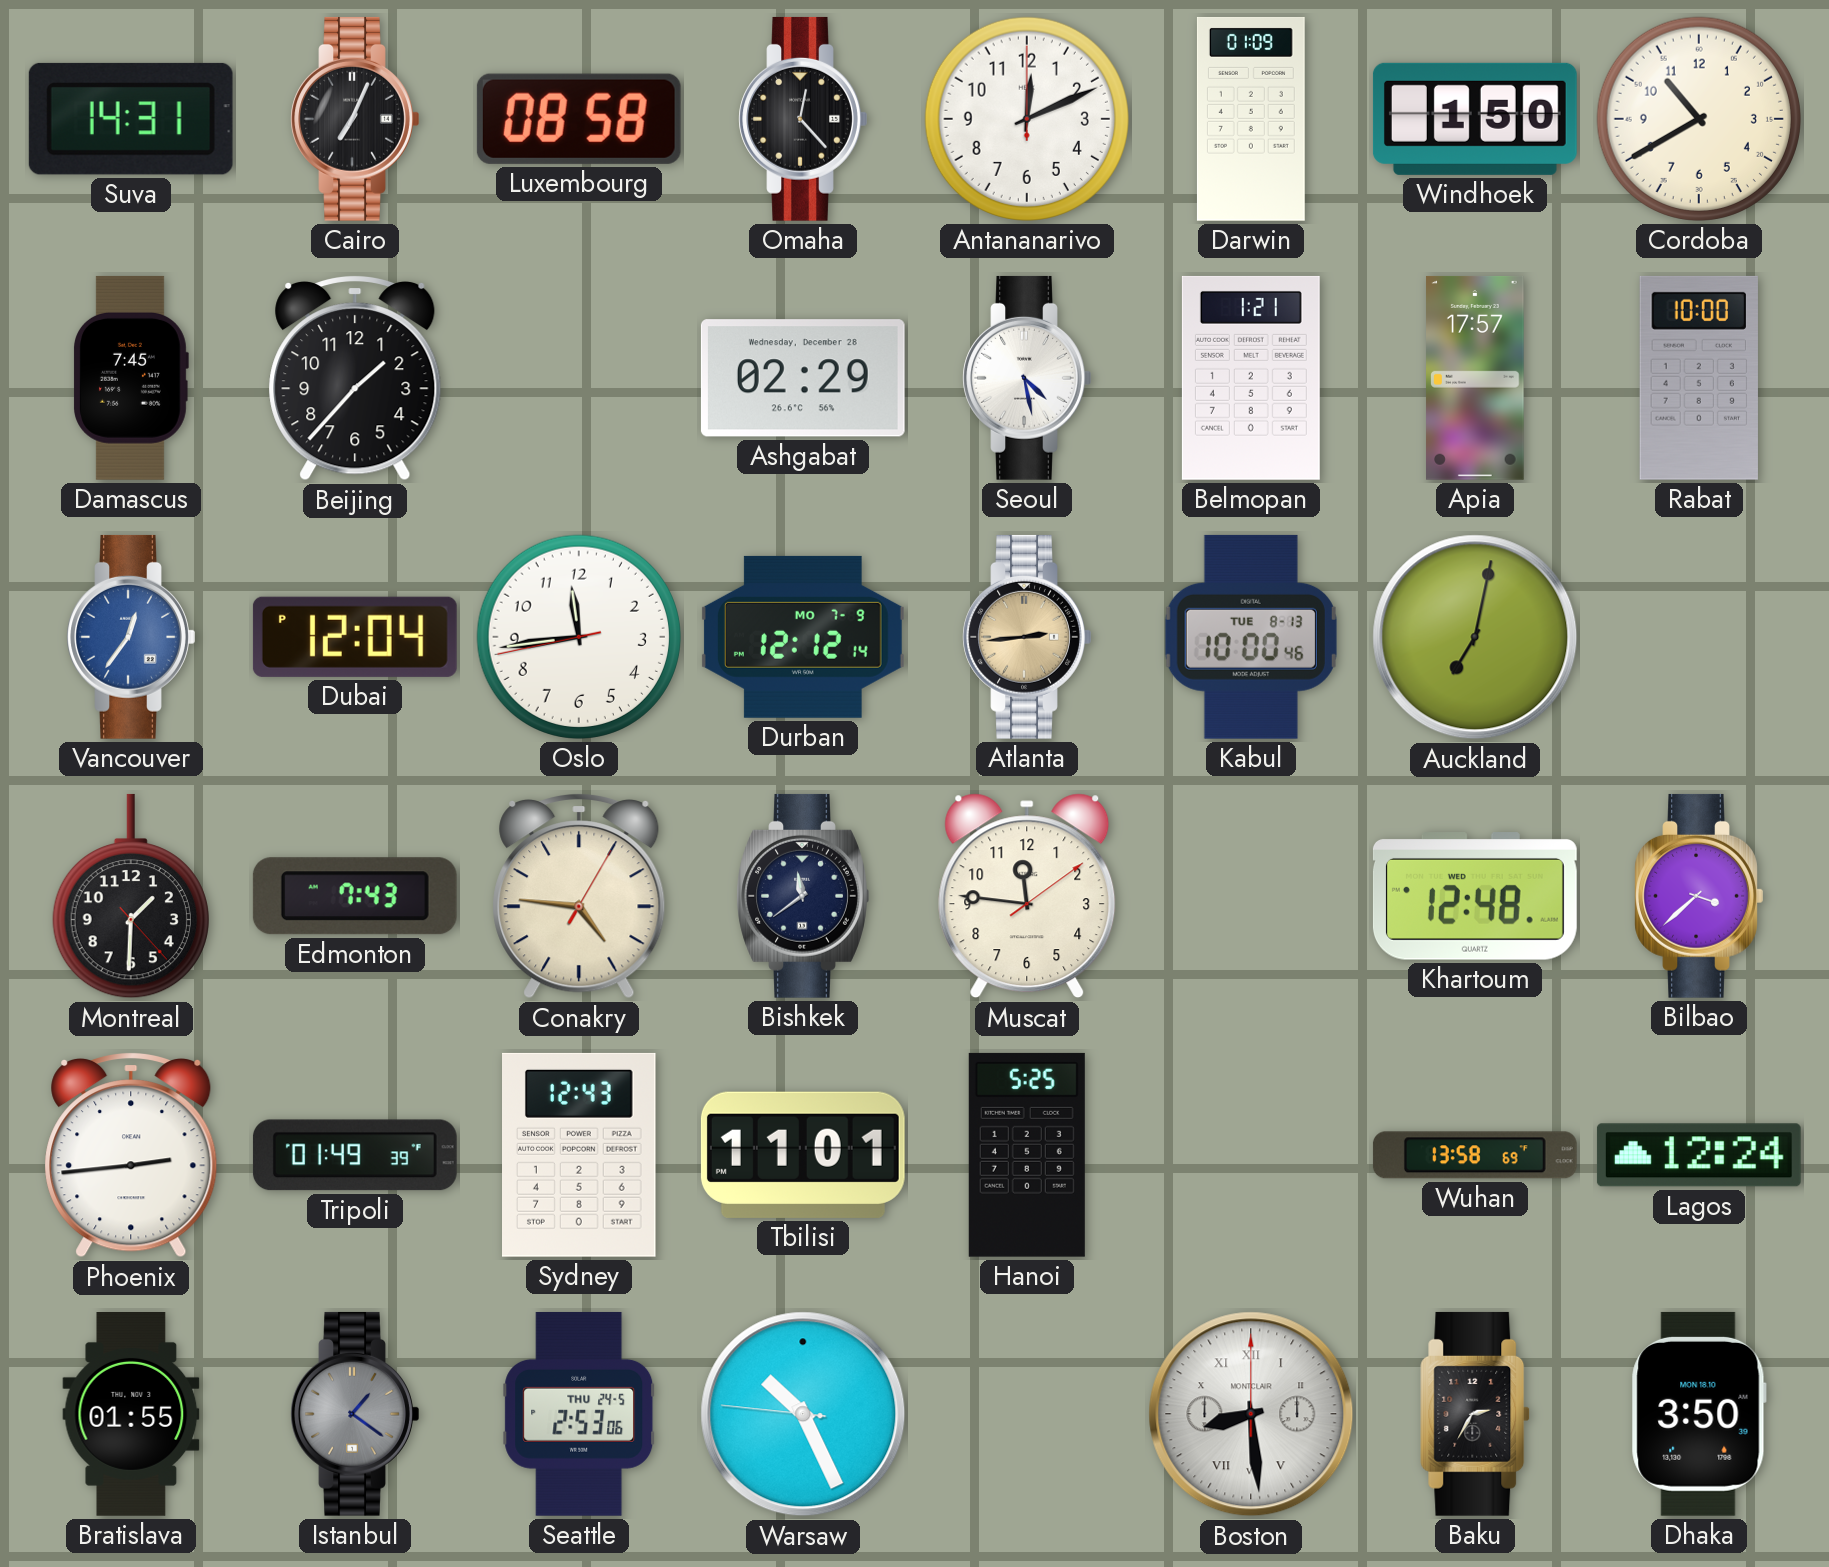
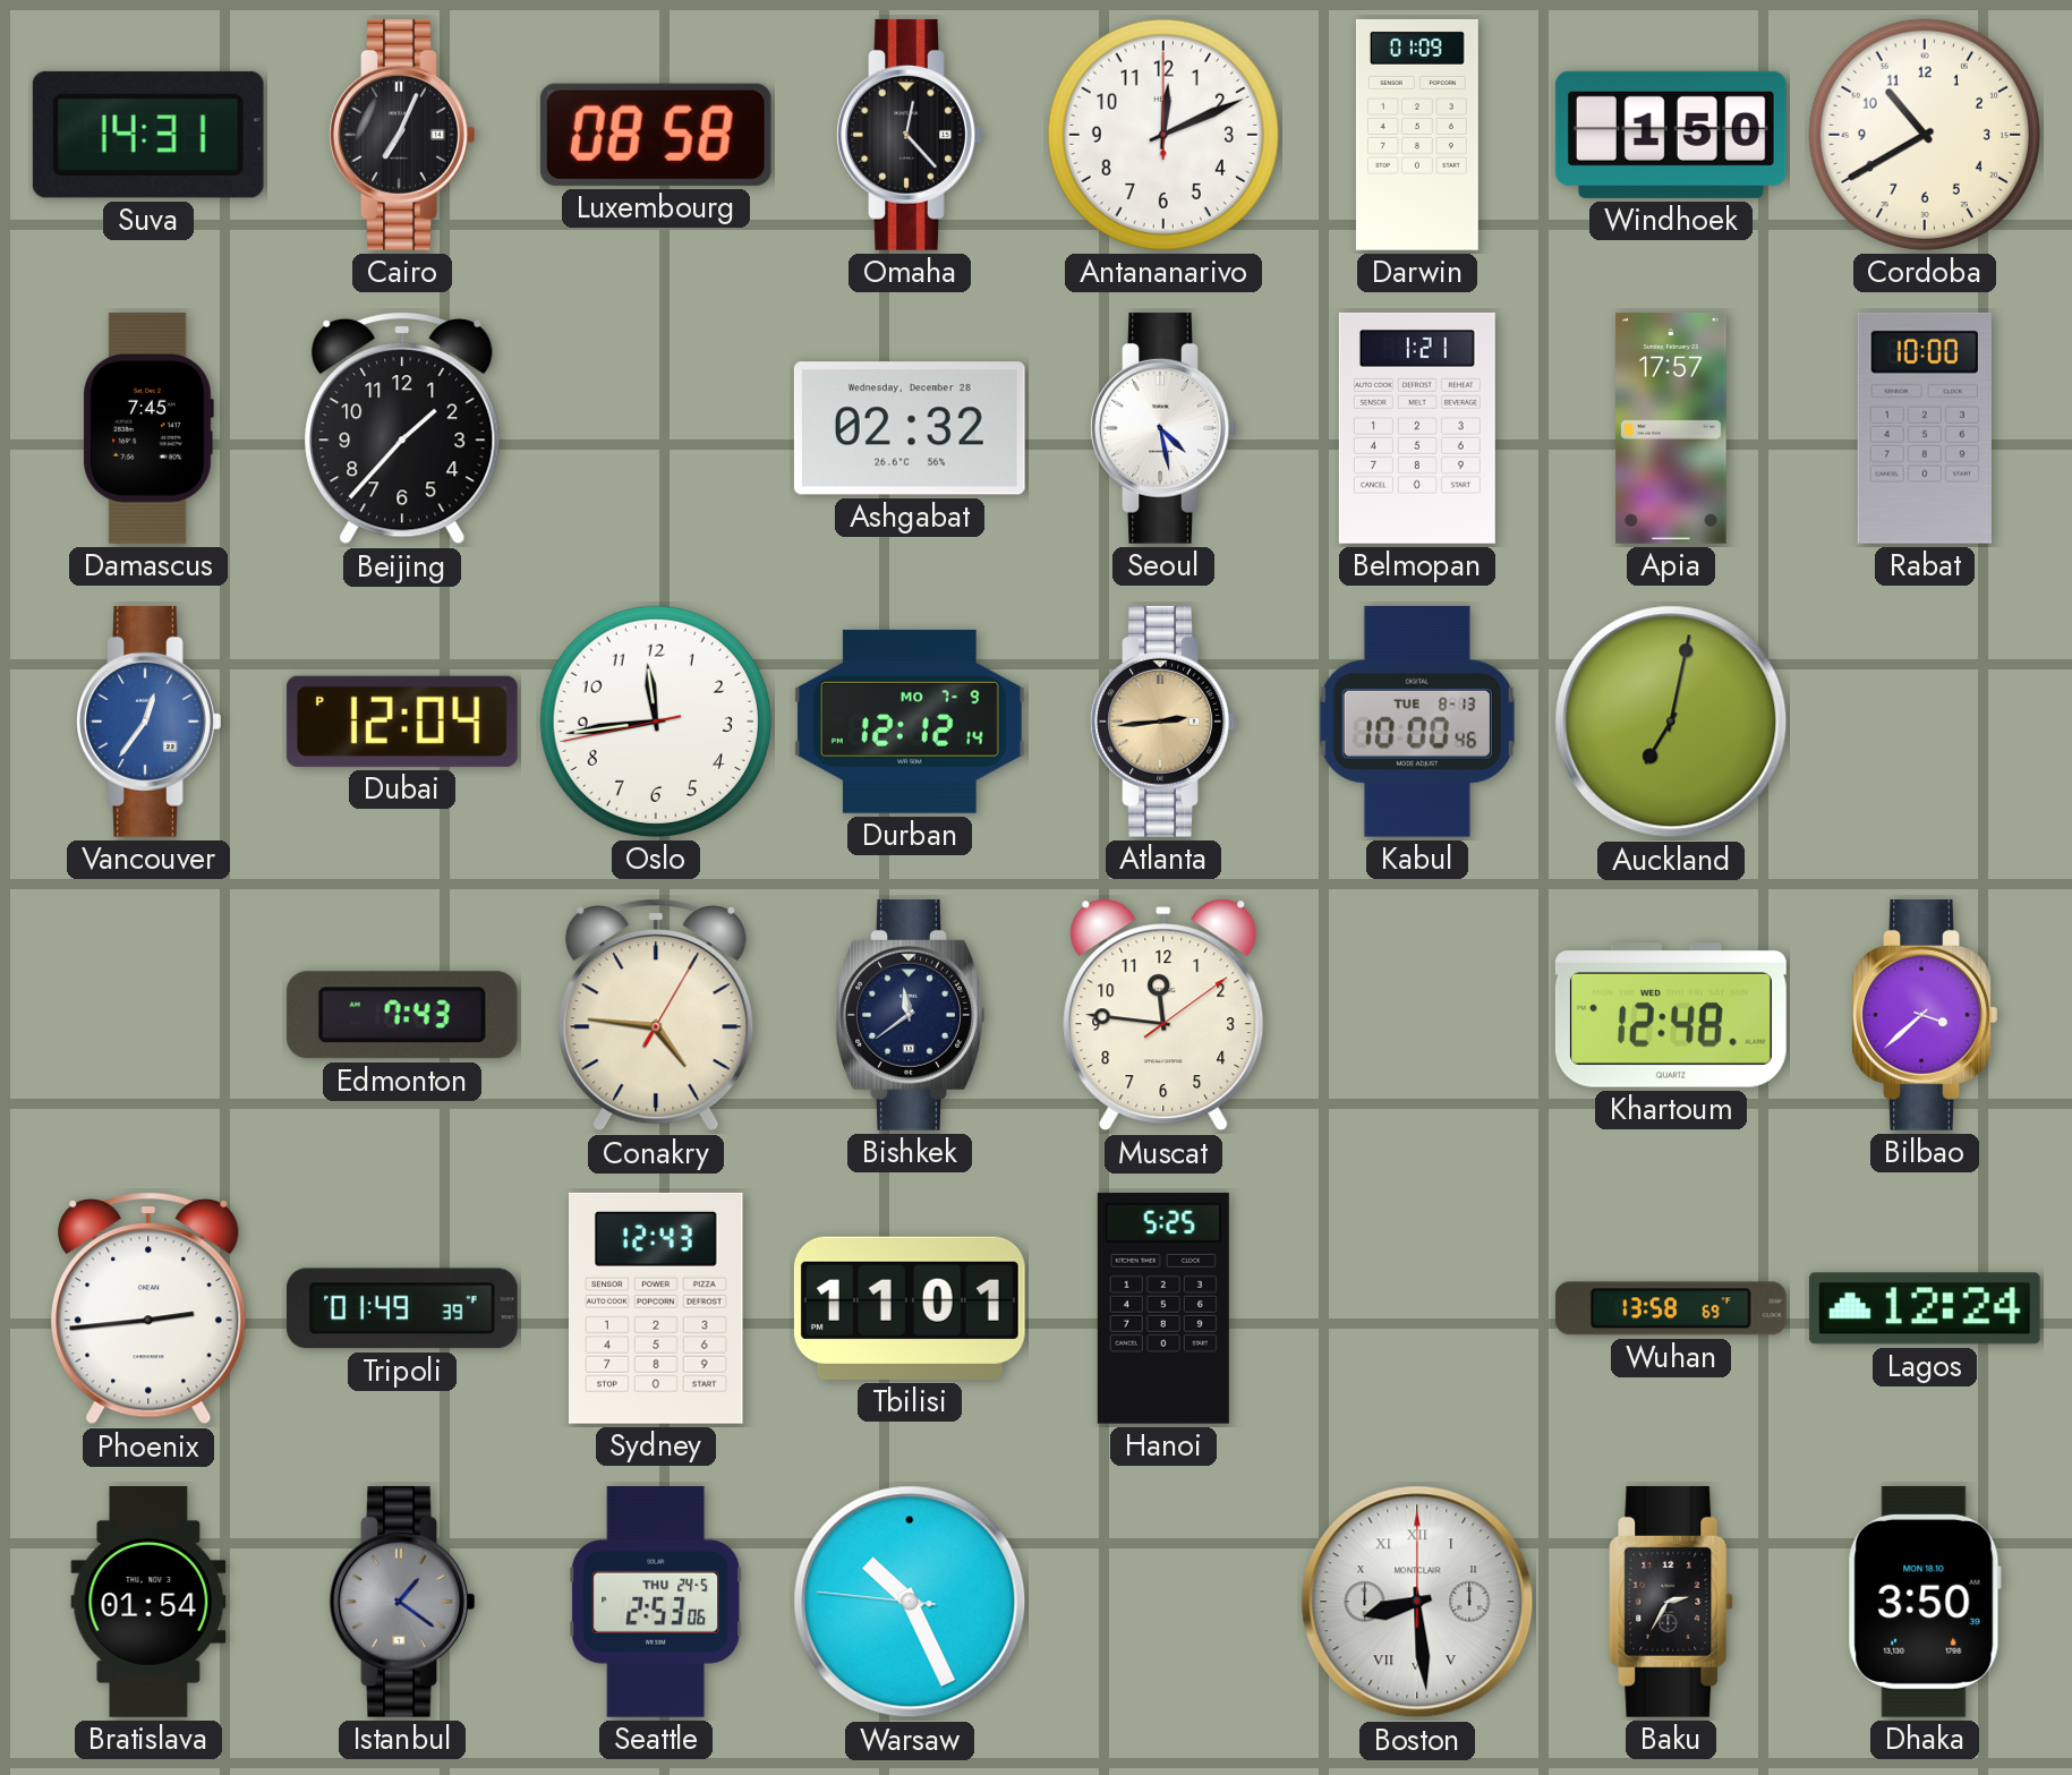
Ashgabat: 02:29 -> 02:32 (910, 428)
Montreal: 1:30 -> none (131, 896)
Bratislava: 01:55 -> 01:54 (148, 1603)
